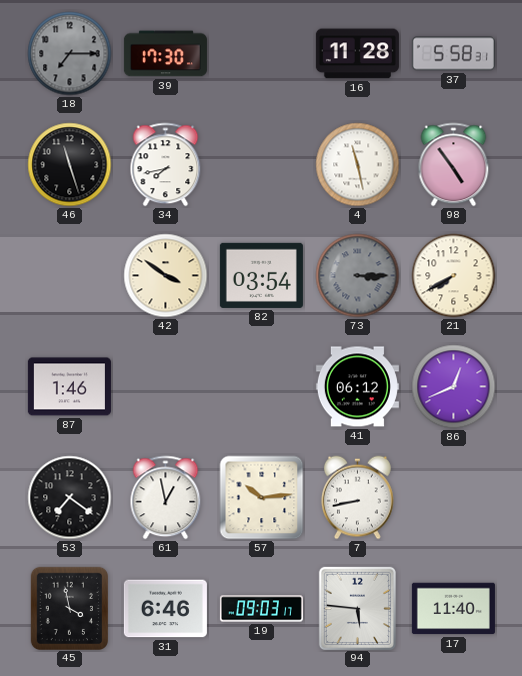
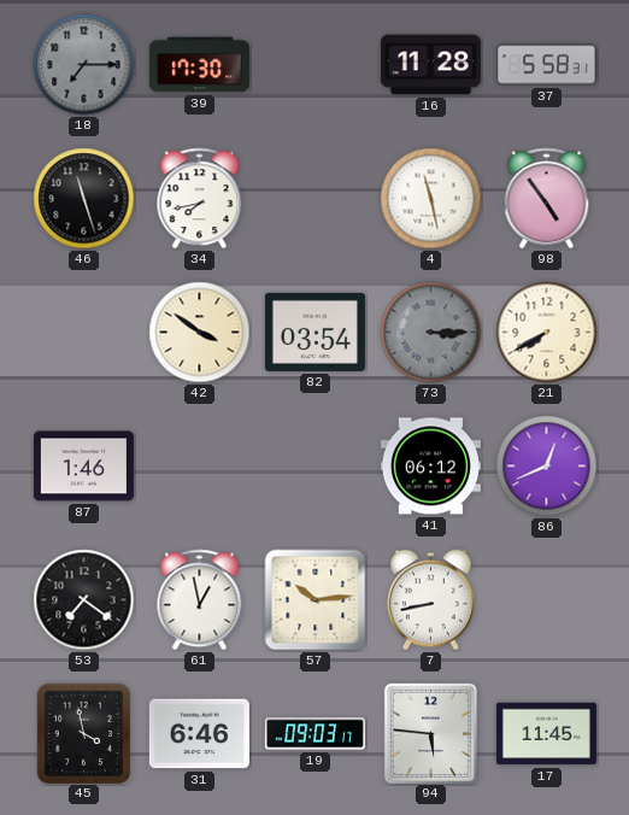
17: 11:40 -> 11:45 (546, 734)
